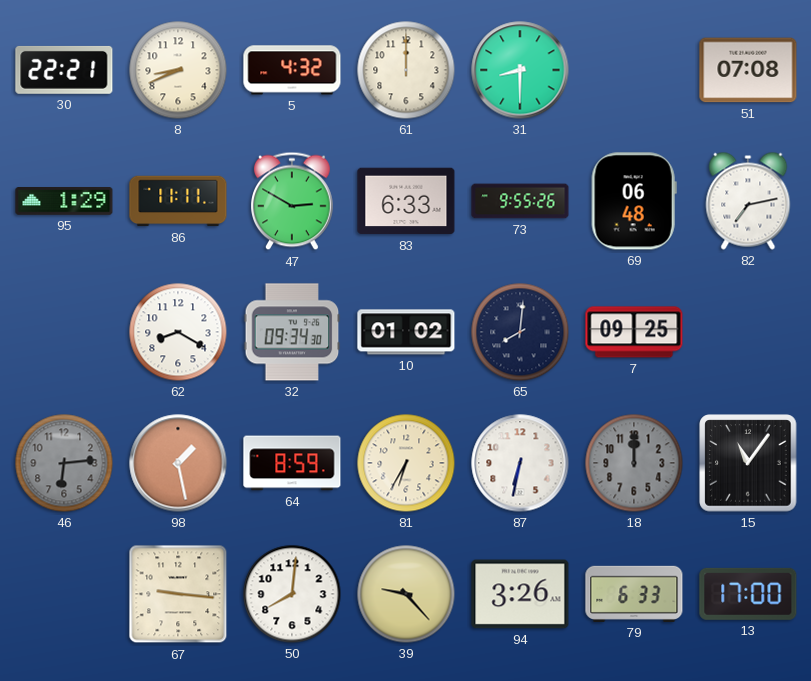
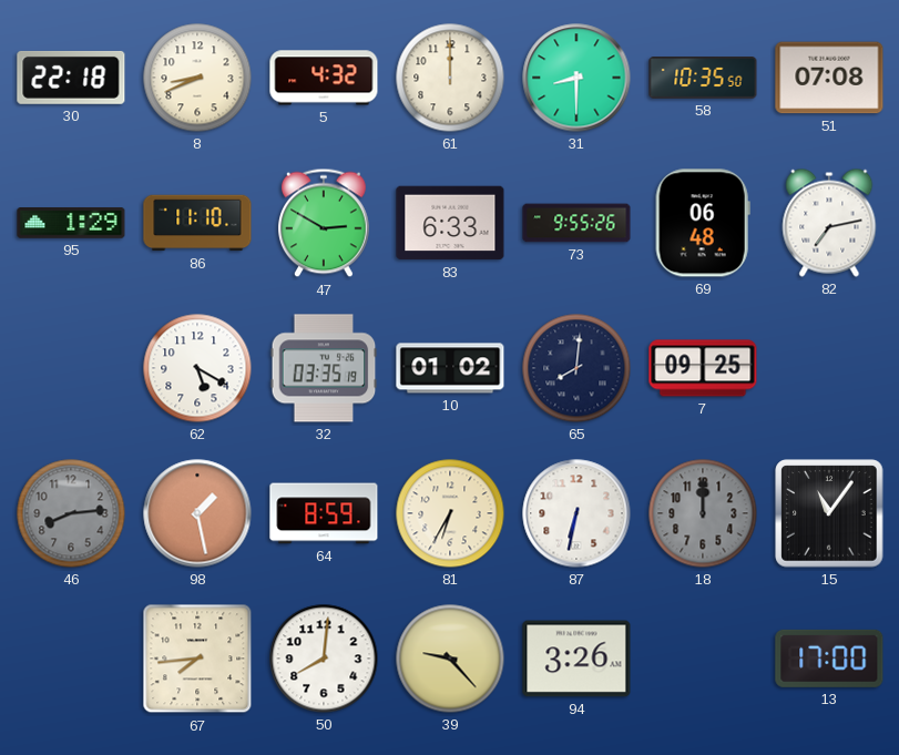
30: 22:21 -> 22:18 (71, 78)
58: none -> 10:35 (703, 78)
86: 11:11 -> 11:10 (197, 223)
62: 8:20 -> 5:20 (197, 368)
32: 09:34 -> 03:35 (324, 368)
46: 6:14 -> 8:14 (71, 513)
67: 9:16 -> 7:44 (197, 659)
79: 6:33 -> none (634, 594)
